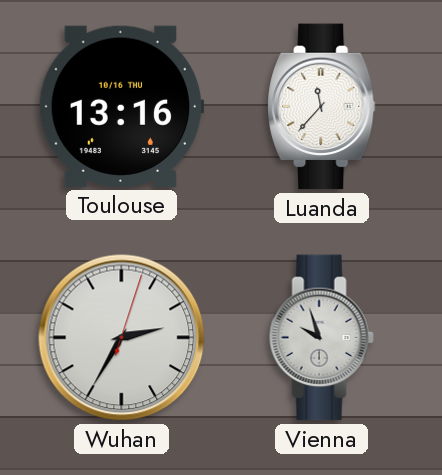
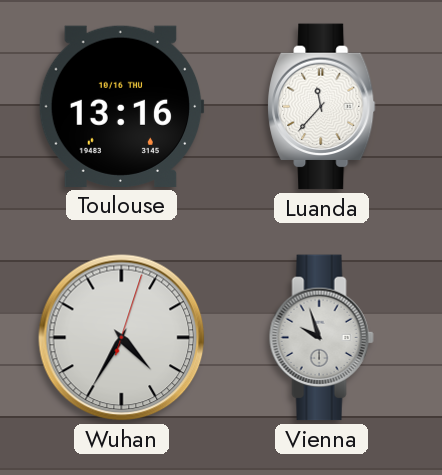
Wuhan: 2:35 -> 4:35 (122, 338)
